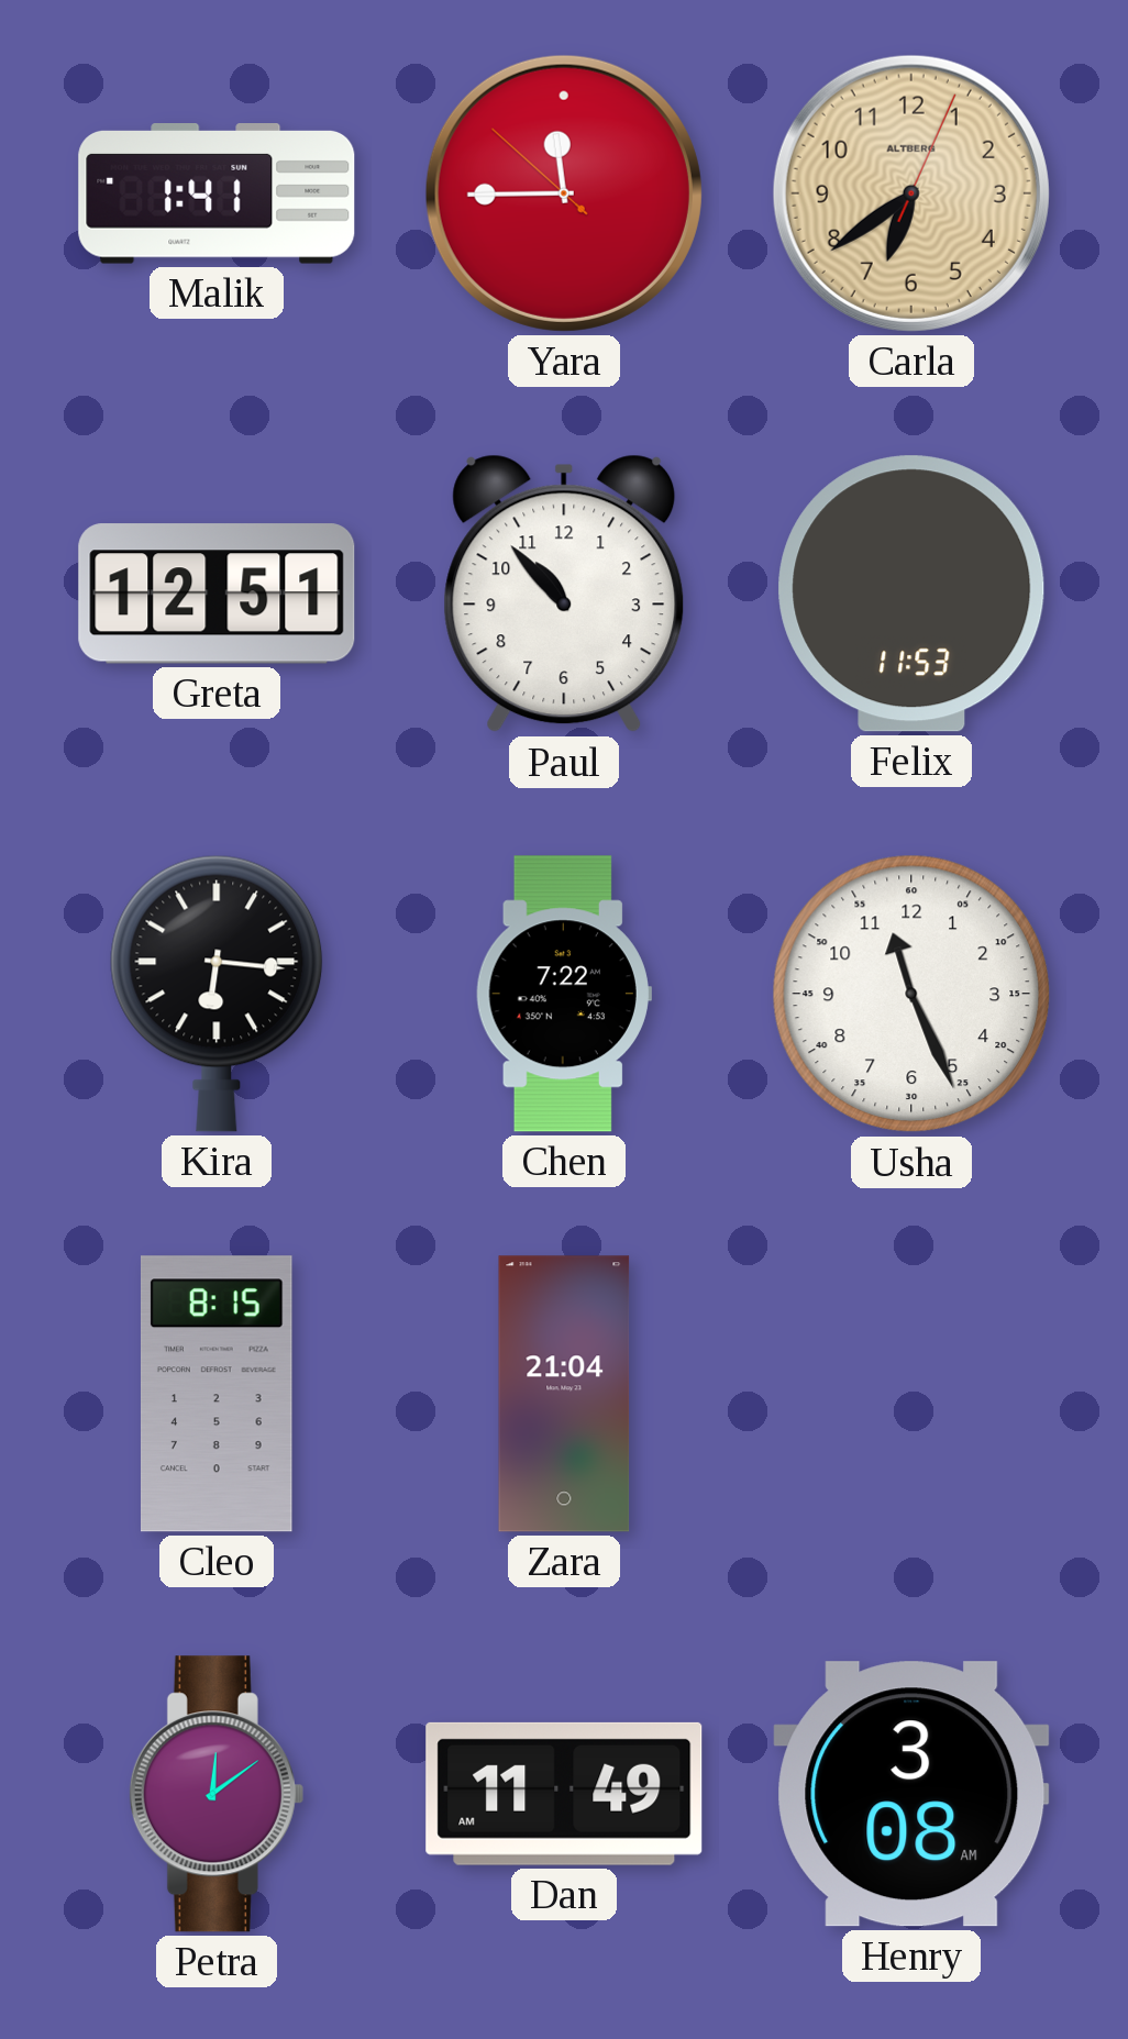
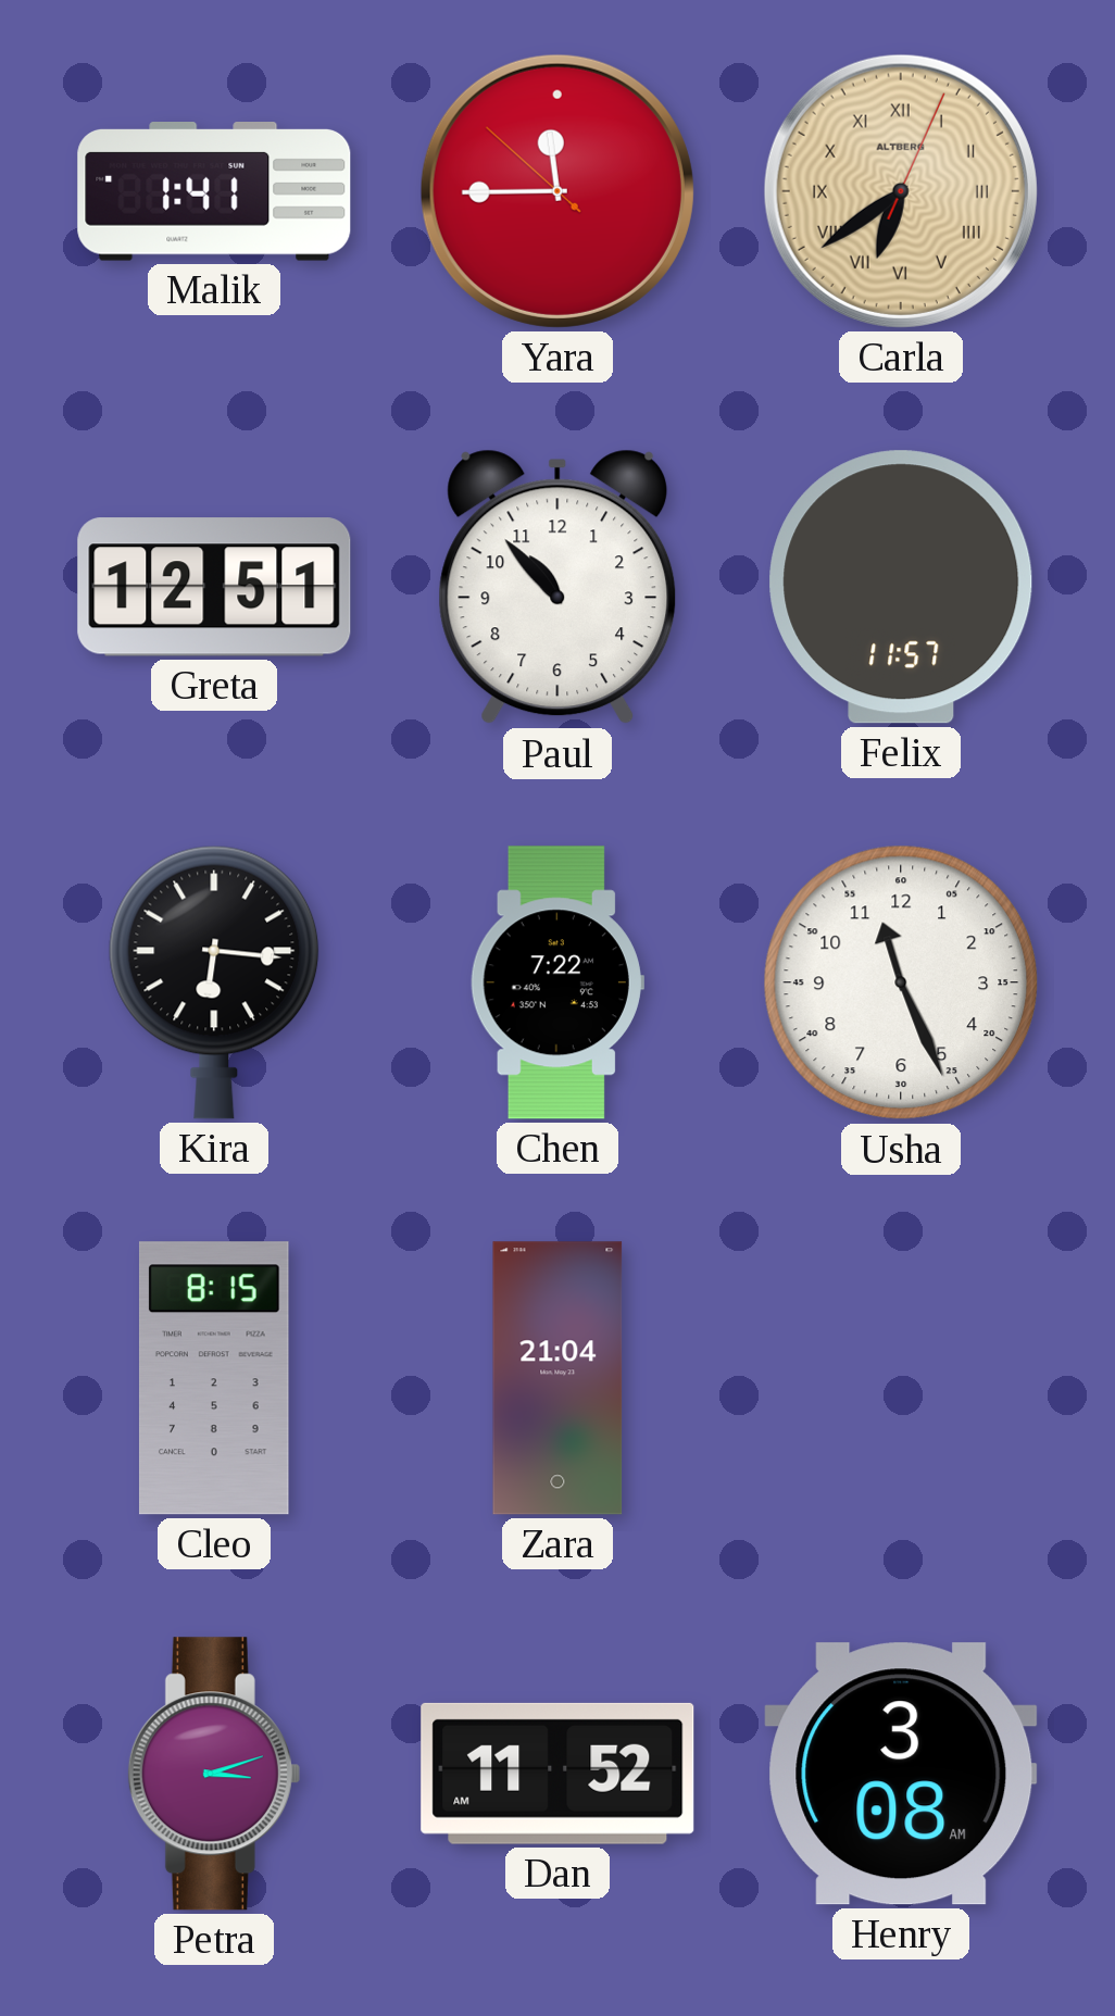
Carla numerals: Arabic -> Roman (901, 191)
Felix: 11:53 -> 11:57 (901, 587)
Petra: 12:09 -> 3:12 (214, 1774)
Dan: 11:49 -> 11:52 (557, 1774)
